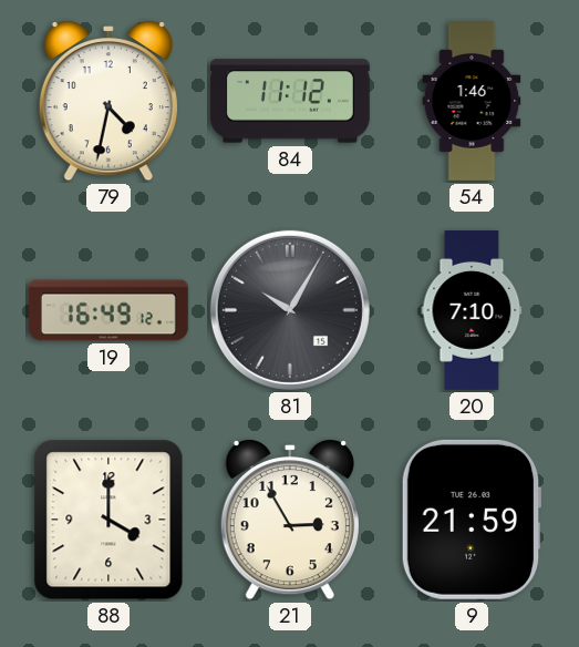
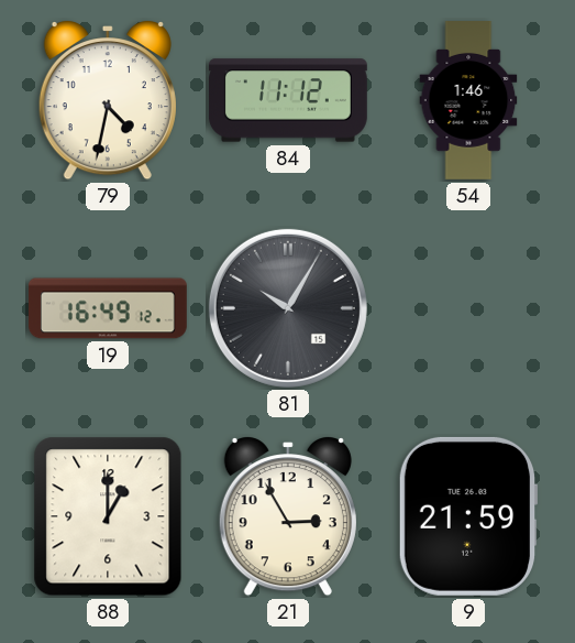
20: 7:10 -> none (472, 310)
88: 4:00 -> 1:00 (108, 516)
